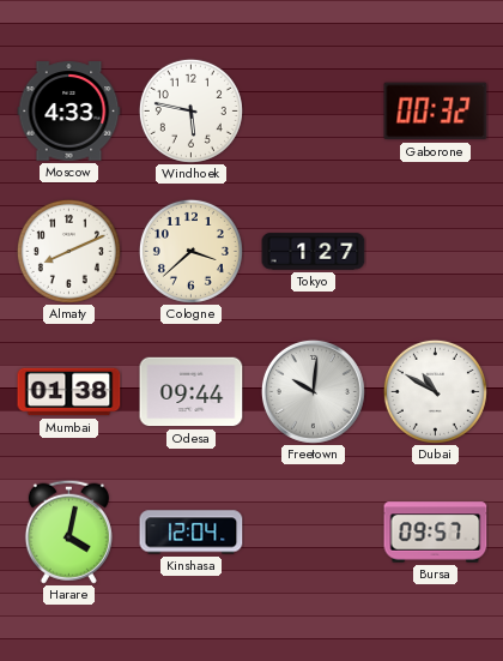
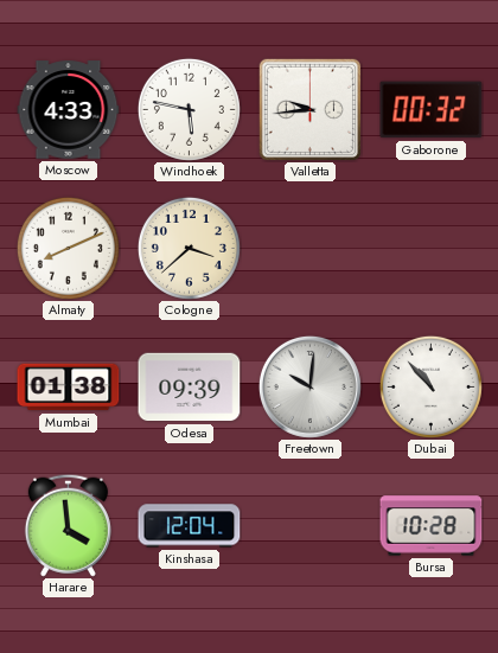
Valletta: none -> 9:44 (309, 109)
Tokyo: 1:27 -> none (314, 252)
Odesa: 09:44 -> 09:39 (190, 388)
Dubai: 10:50 -> 10:53 (430, 386)
Harare: 4:02 -> 3:59 (68, 525)
Bursa: 09:57 -> 10:28 (432, 526)
